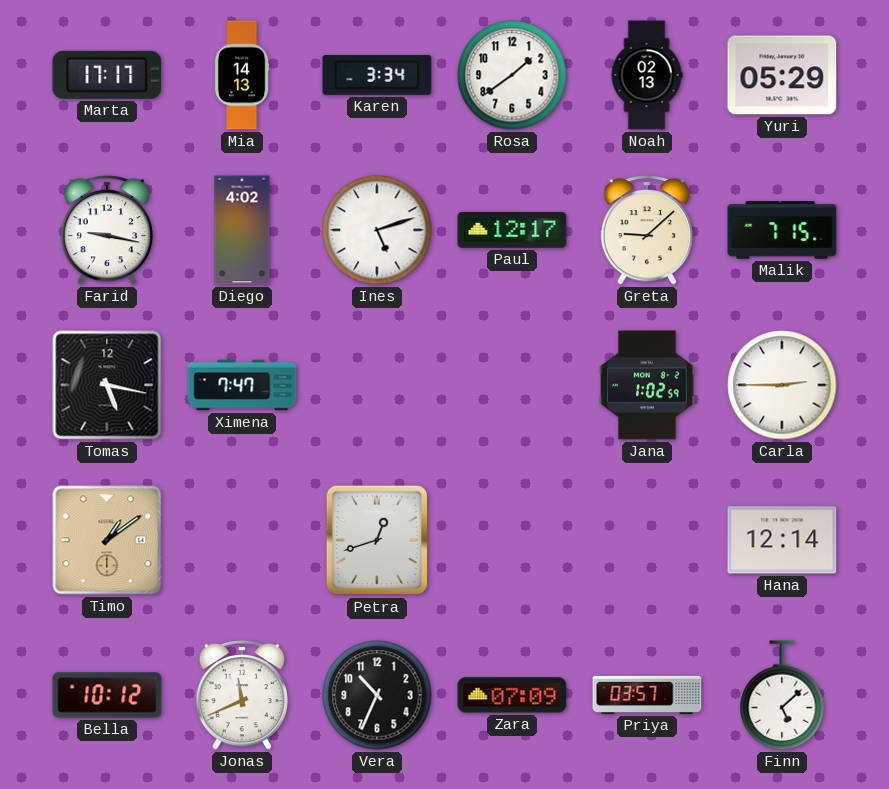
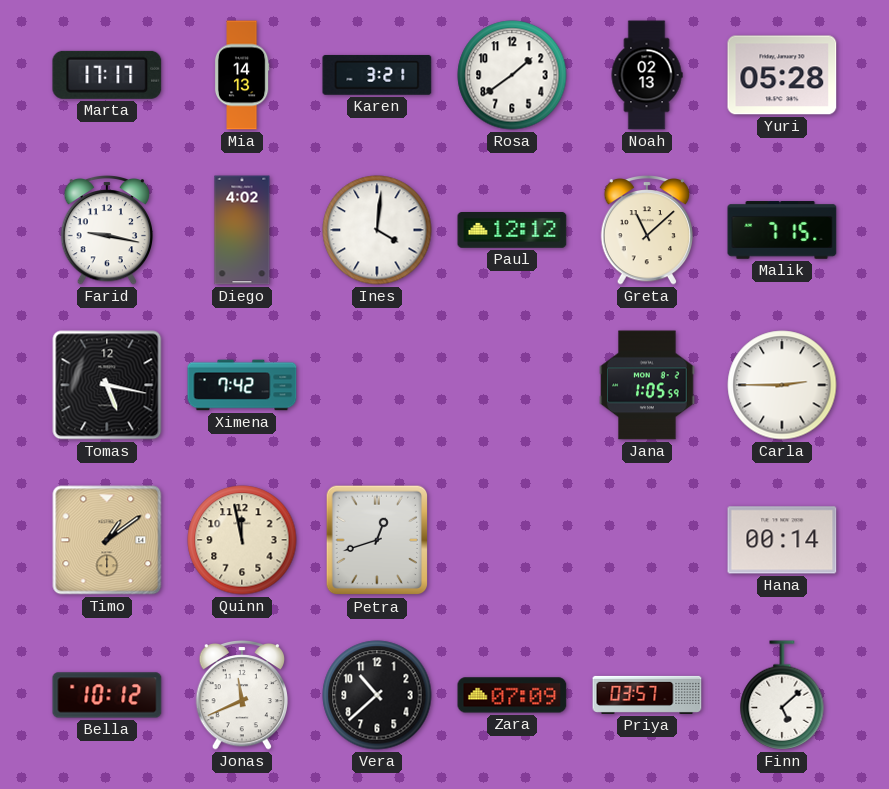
Karen: 3:34 -> 3:21 (377, 75)
Yuri: 05:29 -> 05:28 (782, 75)
Ines: 5:12 -> 4:01 (377, 230)
Paul: 12:17 -> 12:12 (512, 230)
Greta: 9:08 -> 11:08 (647, 230)
Ximena: 7:47 -> 7:42 (242, 385)
Jana: 1:02 -> 1:05 (647, 385)
Quinn: none -> 11:58 (242, 540)
Hana: 12:14 -> 00:14 (782, 540)
Vera: 10:34 -> 10:38 (377, 695)
